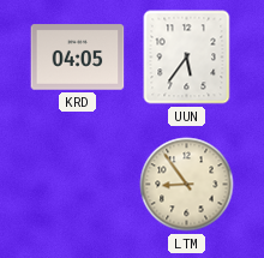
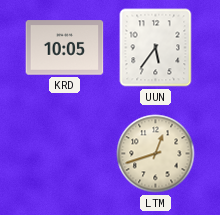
KRD: 04:05 -> 10:05 (65, 48)
LTM: 8:54 -> 12:42 (156, 154)
